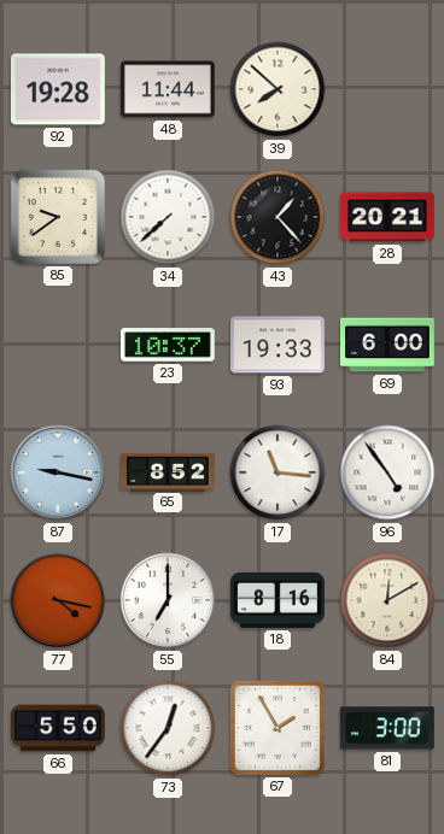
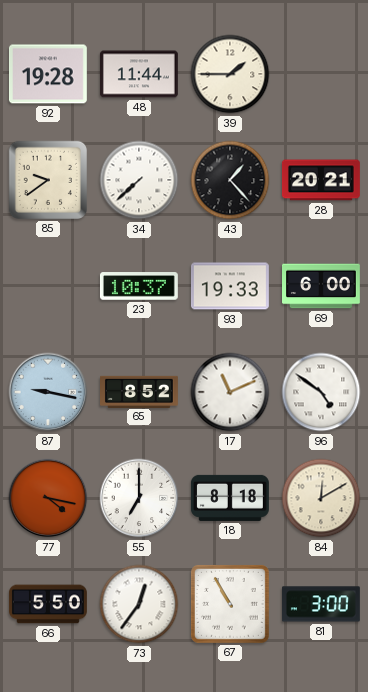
39: 7:52 -> 1:45 (230, 74)
17: 11:16 -> 11:11 (230, 392)
96: 4:54 -> 4:51 (321, 392)
18: 8:16 -> 8:18 (230, 498)
67: 1:55 -> 10:55 (230, 604)
